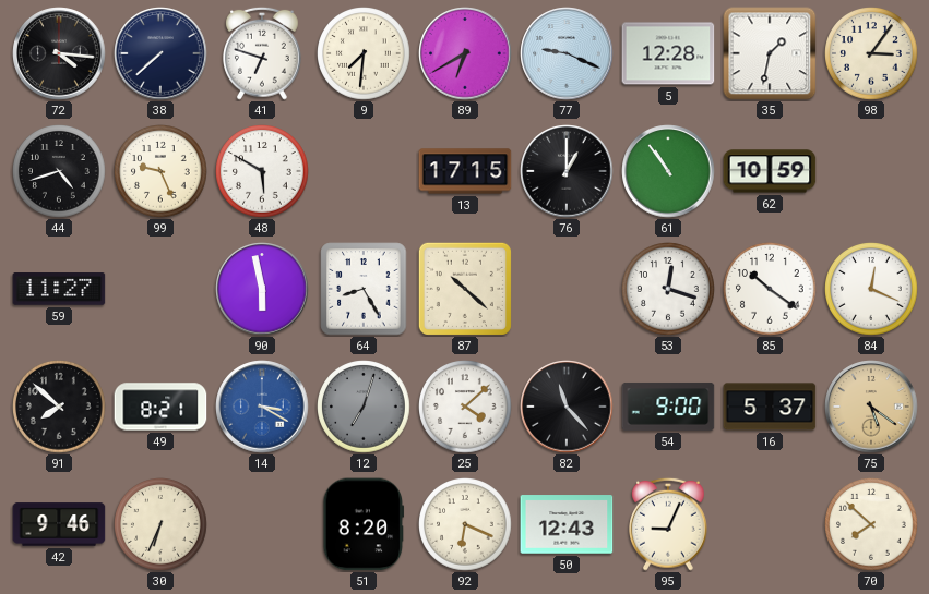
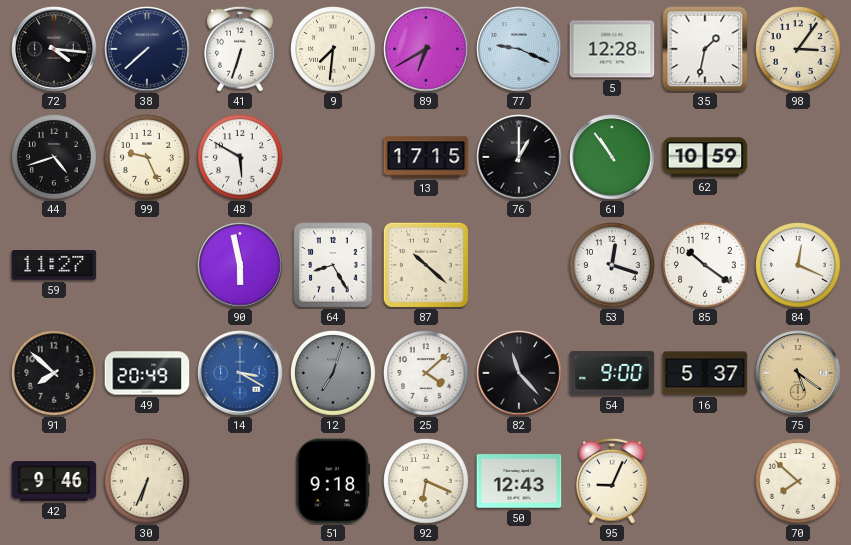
41: 6:48 -> 6:33 (241, 49)
49: 8:21 -> 20:49 (147, 373)
51: 8:20 -> 9:18 (333, 481)
